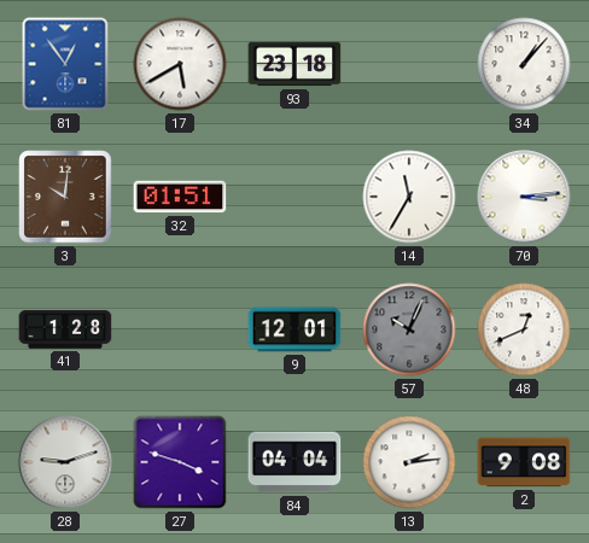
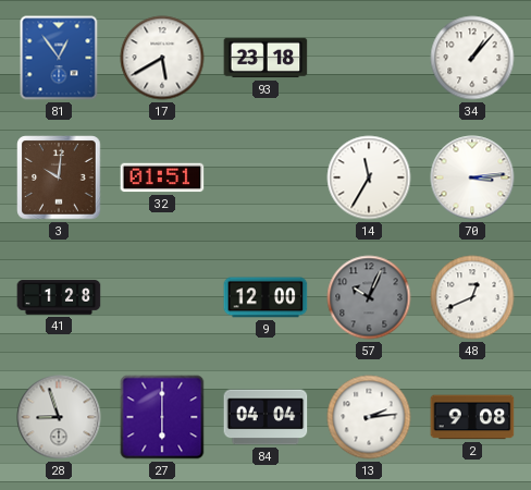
9: 12:01 -> 12:00 (265, 297)
28: 9:12 -> 8:57 (59, 417)
27: 3:48 -> 6:00 (162, 417)
